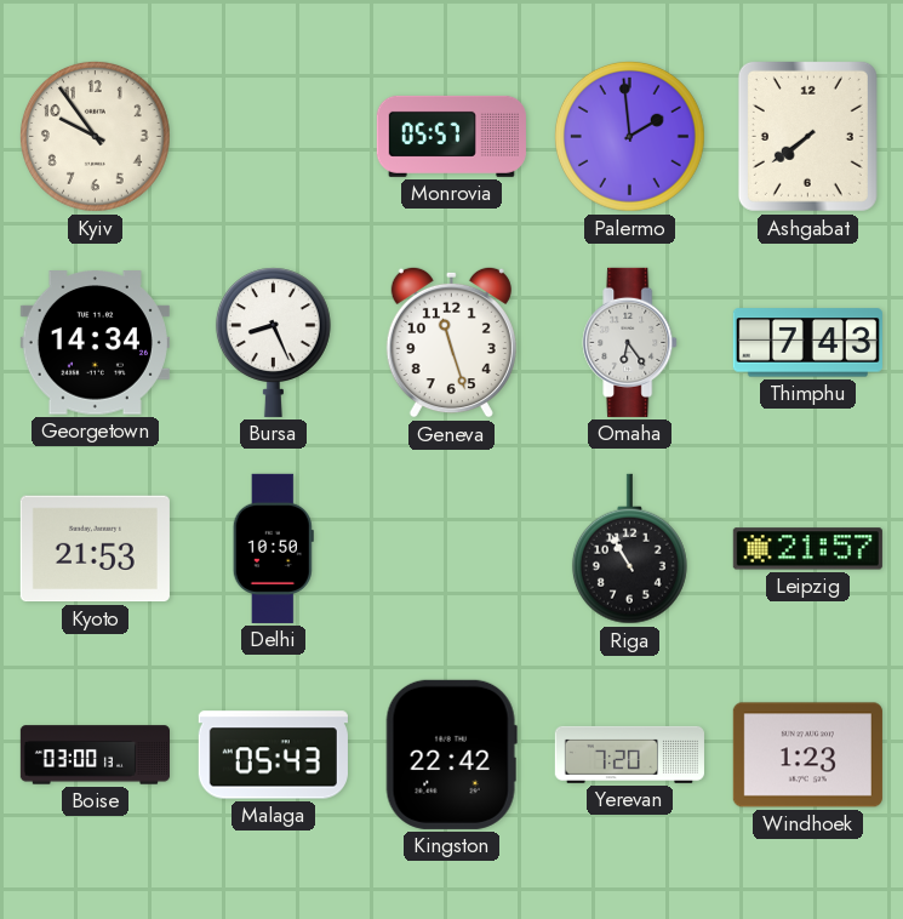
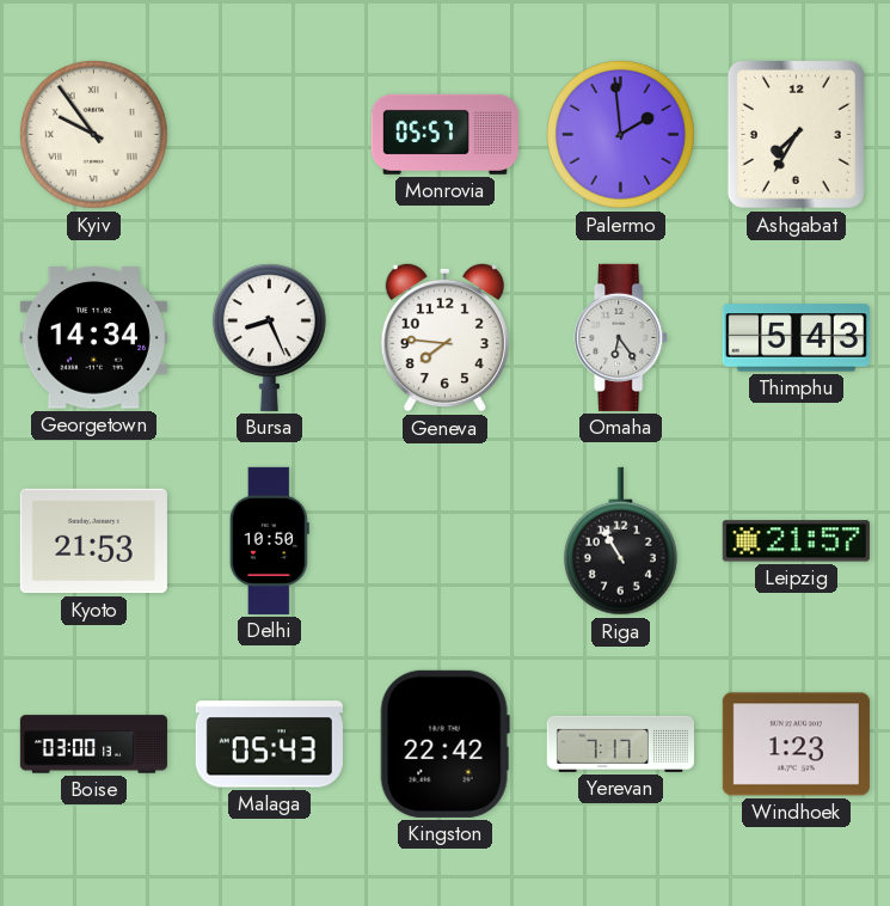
Kyiv numerals: Arabic -> Roman (93, 134)
Ashgabat: 7:39 -> 7:35 (796, 134)
Geneva: 11:27 -> 7:46 (444, 337)
Thimphu: 7:43 -> 5:43 (796, 338)
Yerevan: 7:20 -> 7:17 (620, 743)
